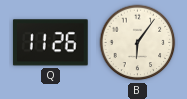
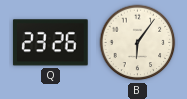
Q: 11:26 -> 23:26 (50, 43)
